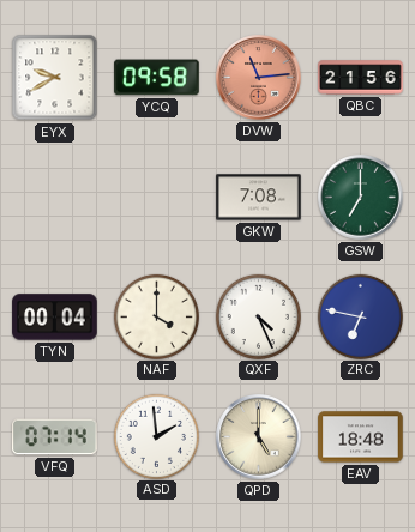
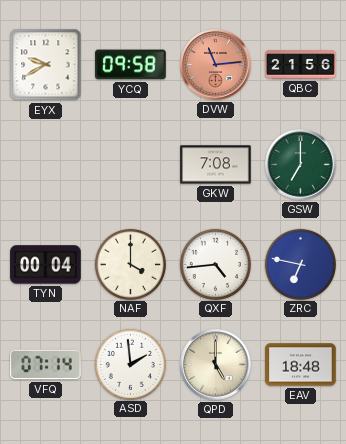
QXF: 4:26 -> 4:44 (215, 264)
